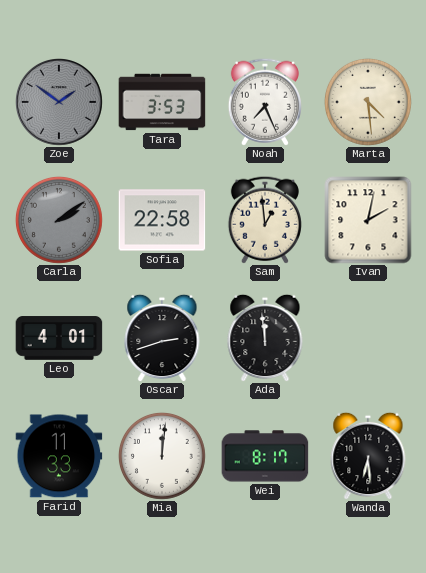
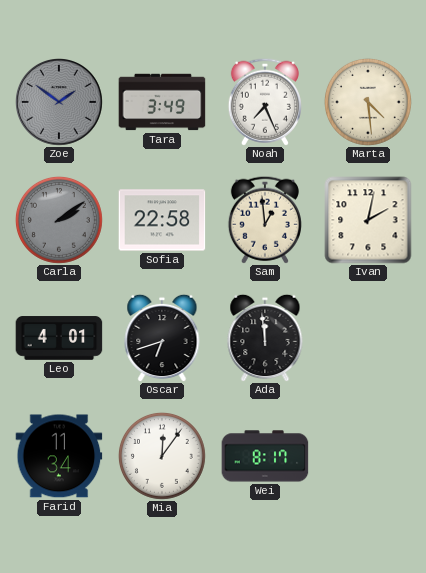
Tara: 3:53 -> 3:49 (162, 102)
Oscar: 2:42 -> 6:42 (162, 338)
Farid: 11:33 -> 11:34 (59, 456)
Mia: 12:01 -> 12:06 (162, 456)
Wanda: 6:29 -> none (368, 456)
